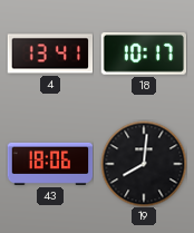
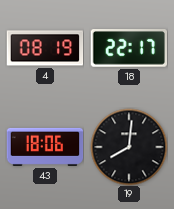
4: 13:41 -> 08:19 (45, 48)
18: 10:17 -> 22:17 (128, 49)
